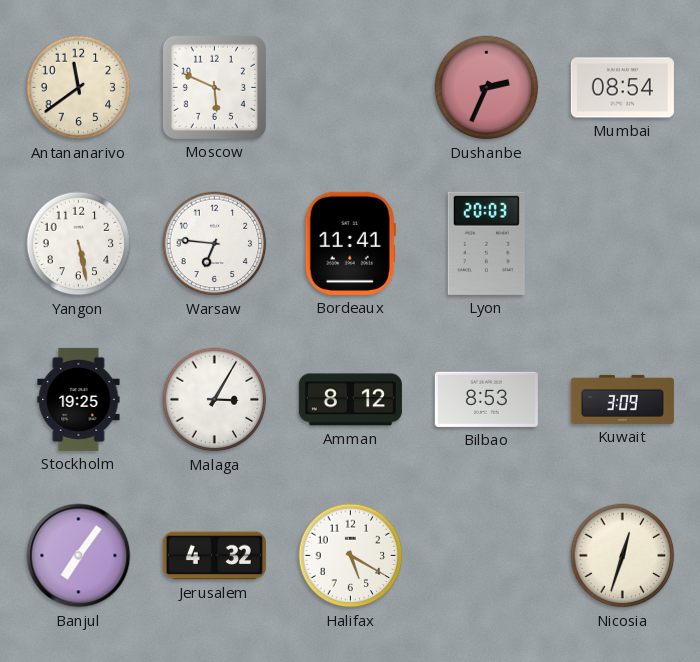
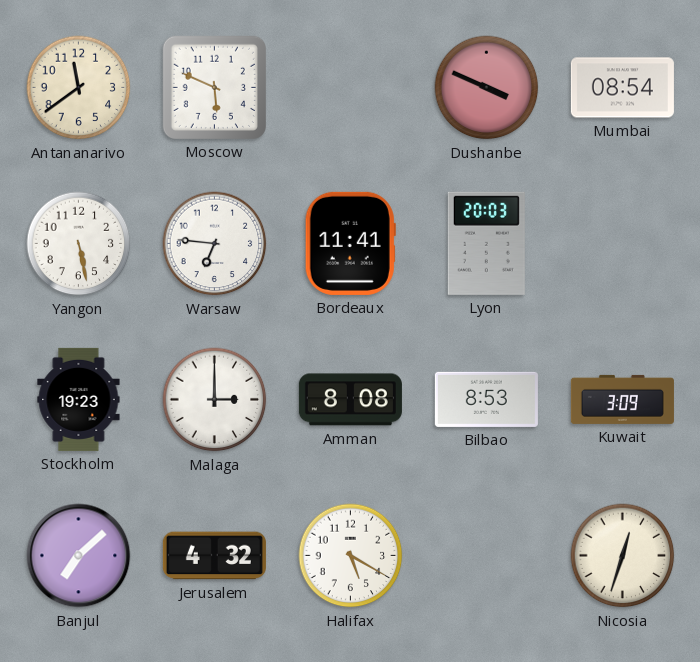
Dushanbe: 2:34 -> 3:49 (487, 88)
Stockholm: 19:25 -> 19:23 (79, 399)
Malaga: 3:05 -> 3:00 (215, 400)
Amman: 8:12 -> 8:08 (350, 400)
Banjul: 7:06 -> 7:08 (79, 556)
